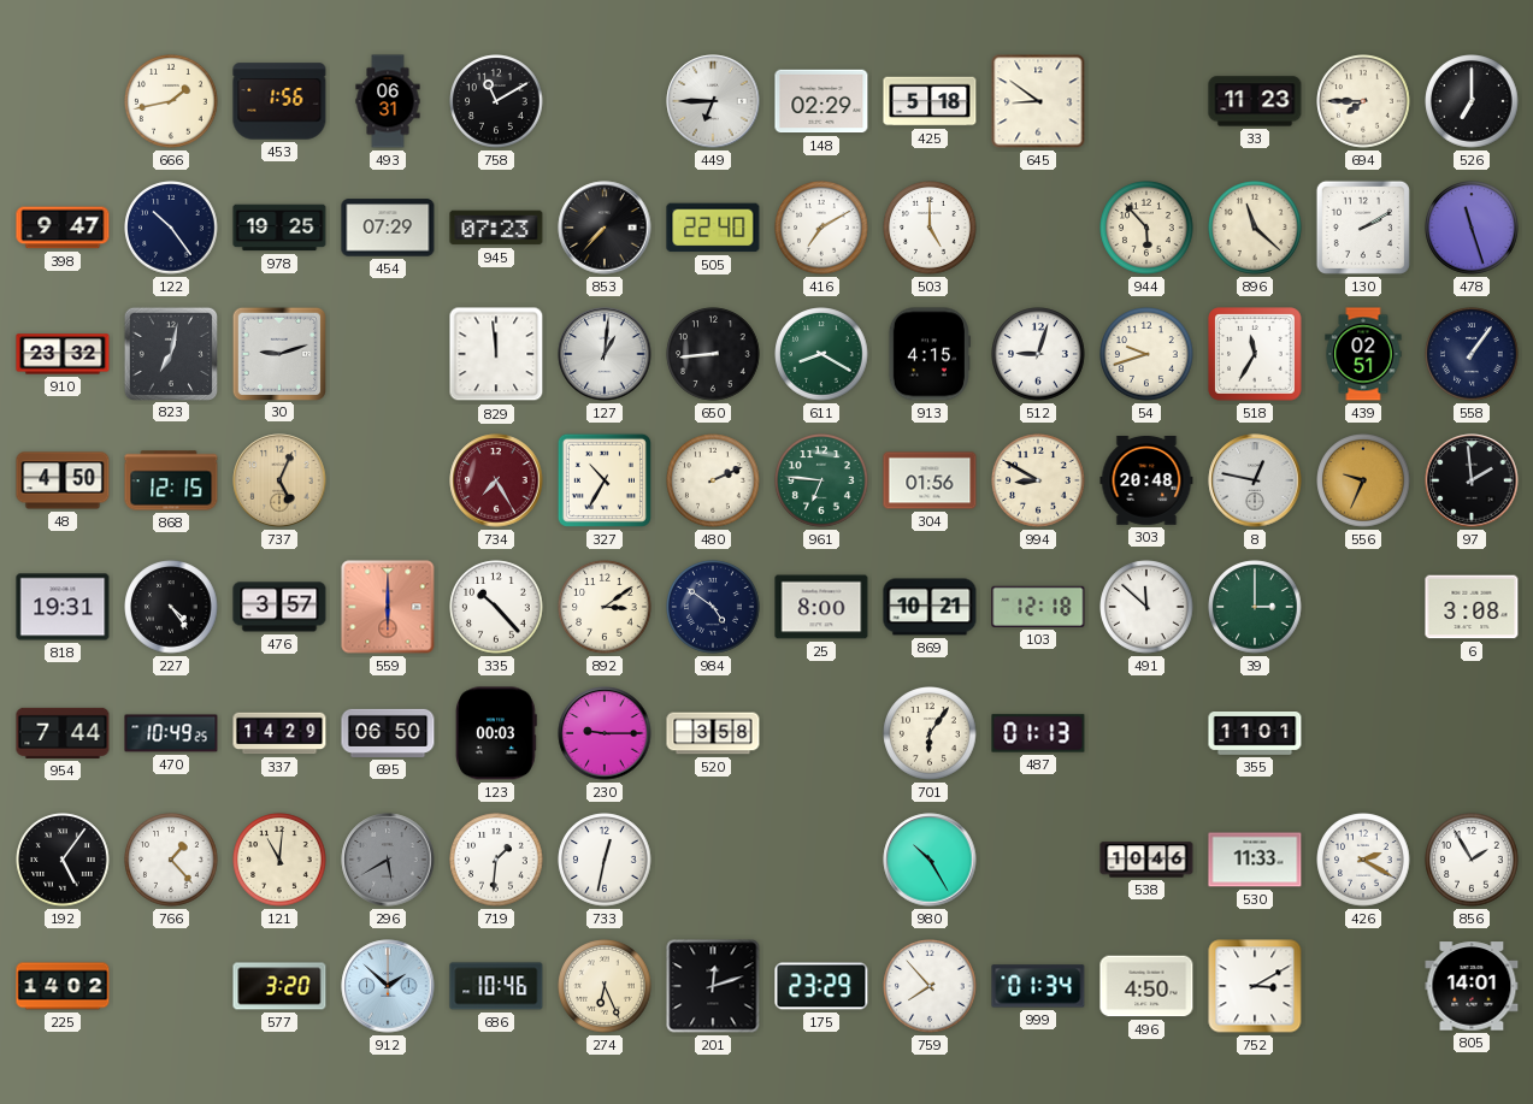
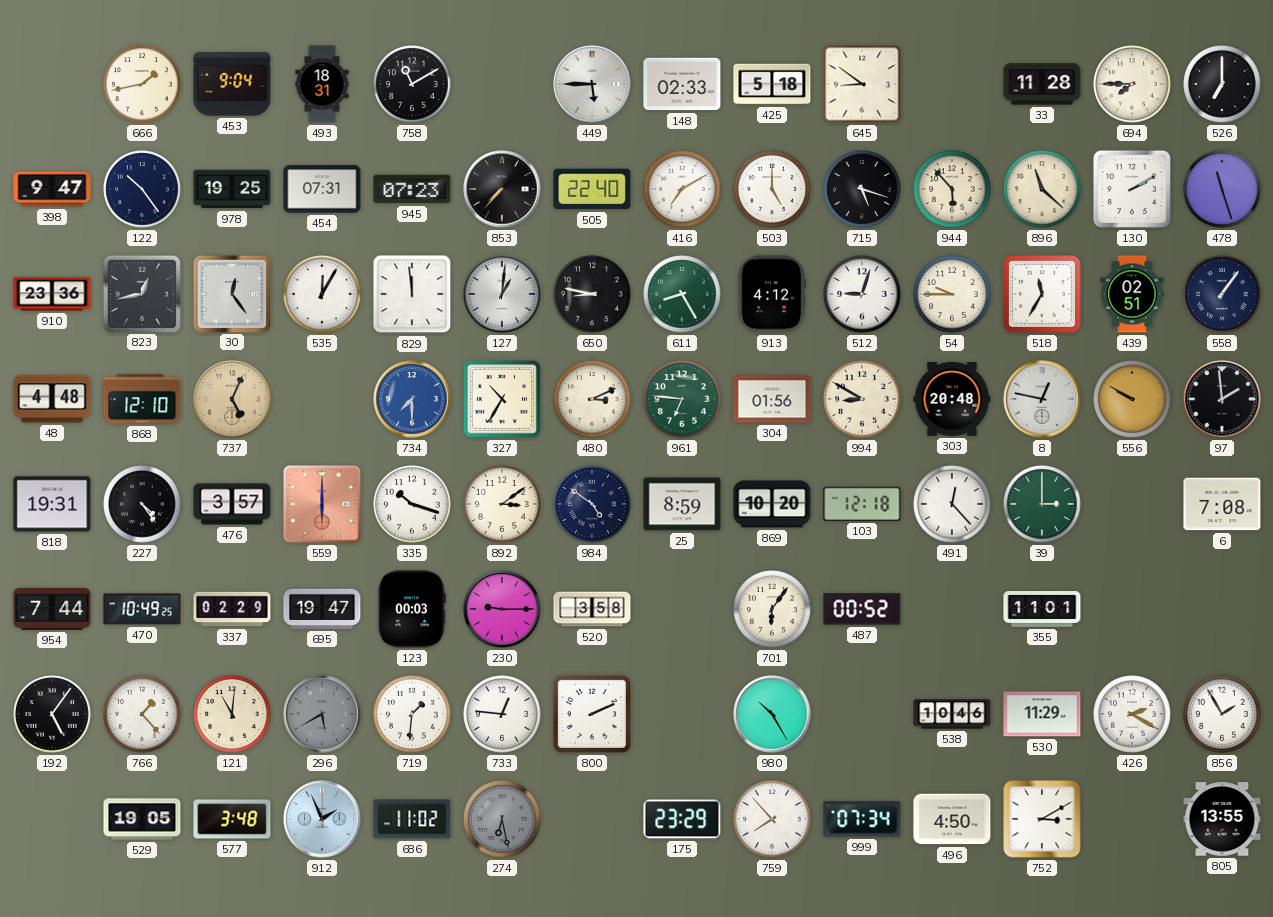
453: 1:56 -> 9:04 (232, 84)
493: 06:31 -> 18:31 (322, 84)
449: 6:45 -> 5:45 (592, 84)
148: 02:29 -> 02:33 (682, 84)
33: 11:23 -> 11:28 (1042, 84)
454: 07:29 -> 07:31 (322, 189)
715: none -> 5:18 (862, 189)
910: 23:32 -> 23:36 (52, 294)
823: 7:02 -> 12:43 (141, 293)
30: 9:12 -> 12:24 (231, 293)
535: none -> 12:05 (322, 294)
650: 8:44 -> 8:47 (592, 294)
611: 8:20 -> 8:25 (682, 294)
913: 4:15 -> 4:12 (772, 294)
54: 9:42 -> 9:45 (952, 294)
48: 4:50 -> 4:48 (52, 399)
868: 12:15 -> 12:10 (142, 399)
734: 7:25 -> 7:30 (412, 399)
734 dial: burgundy -> blue (412, 399)
480: 2:11 -> 3:11 (592, 399)
556: 9:34 -> 9:50 (1132, 399)
335: 10:23 -> 10:18 (412, 504)
25: 8:00 -> 8:59 (682, 504)
869: 10:21 -> 10:20 (772, 504)
491: 11:52 -> 12:23 (952, 504)
6: 3:08 -> 7:08 (1222, 504)
337: 14:29 -> 02:29 (232, 609)
695: 06:50 -> 19:47 (322, 609)
487: 01:13 -> 00:52 (862, 609)
733: 12:32 -> 12:46 (502, 714)
800: none -> 2:11 (592, 714)
530: 11:33 -> 11:29 (1042, 714)
225: 14:02 -> none (63, 986)
529: none -> 19:05 (142, 819)
577: 3:20 -> 3:48 (232, 819)
912: 1:52 -> 1:56 (322, 819)
686: 10:46 -> 11:02 (412, 819)
274: 6:26 -> 6:28 (502, 819)
274 dial: cream -> grey (502, 819)
201: 12:12 -> none (713, 986)
999: 01:34 -> 07:34 (862, 819)
805: 14:01 -> 13:55 (1222, 819)
